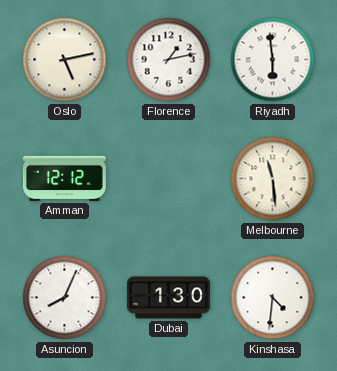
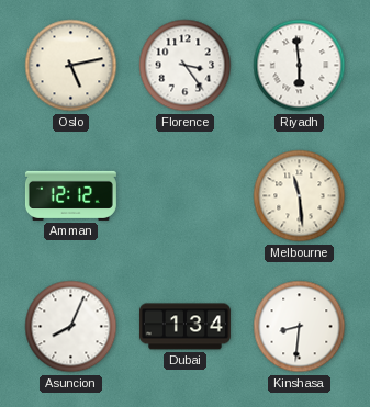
Florence: 1:13 -> 3:24 (186, 66)
Dubai: 1:30 -> 1:34 (184, 327)
Kinshasa: 4:31 -> 8:31 (300, 327)
